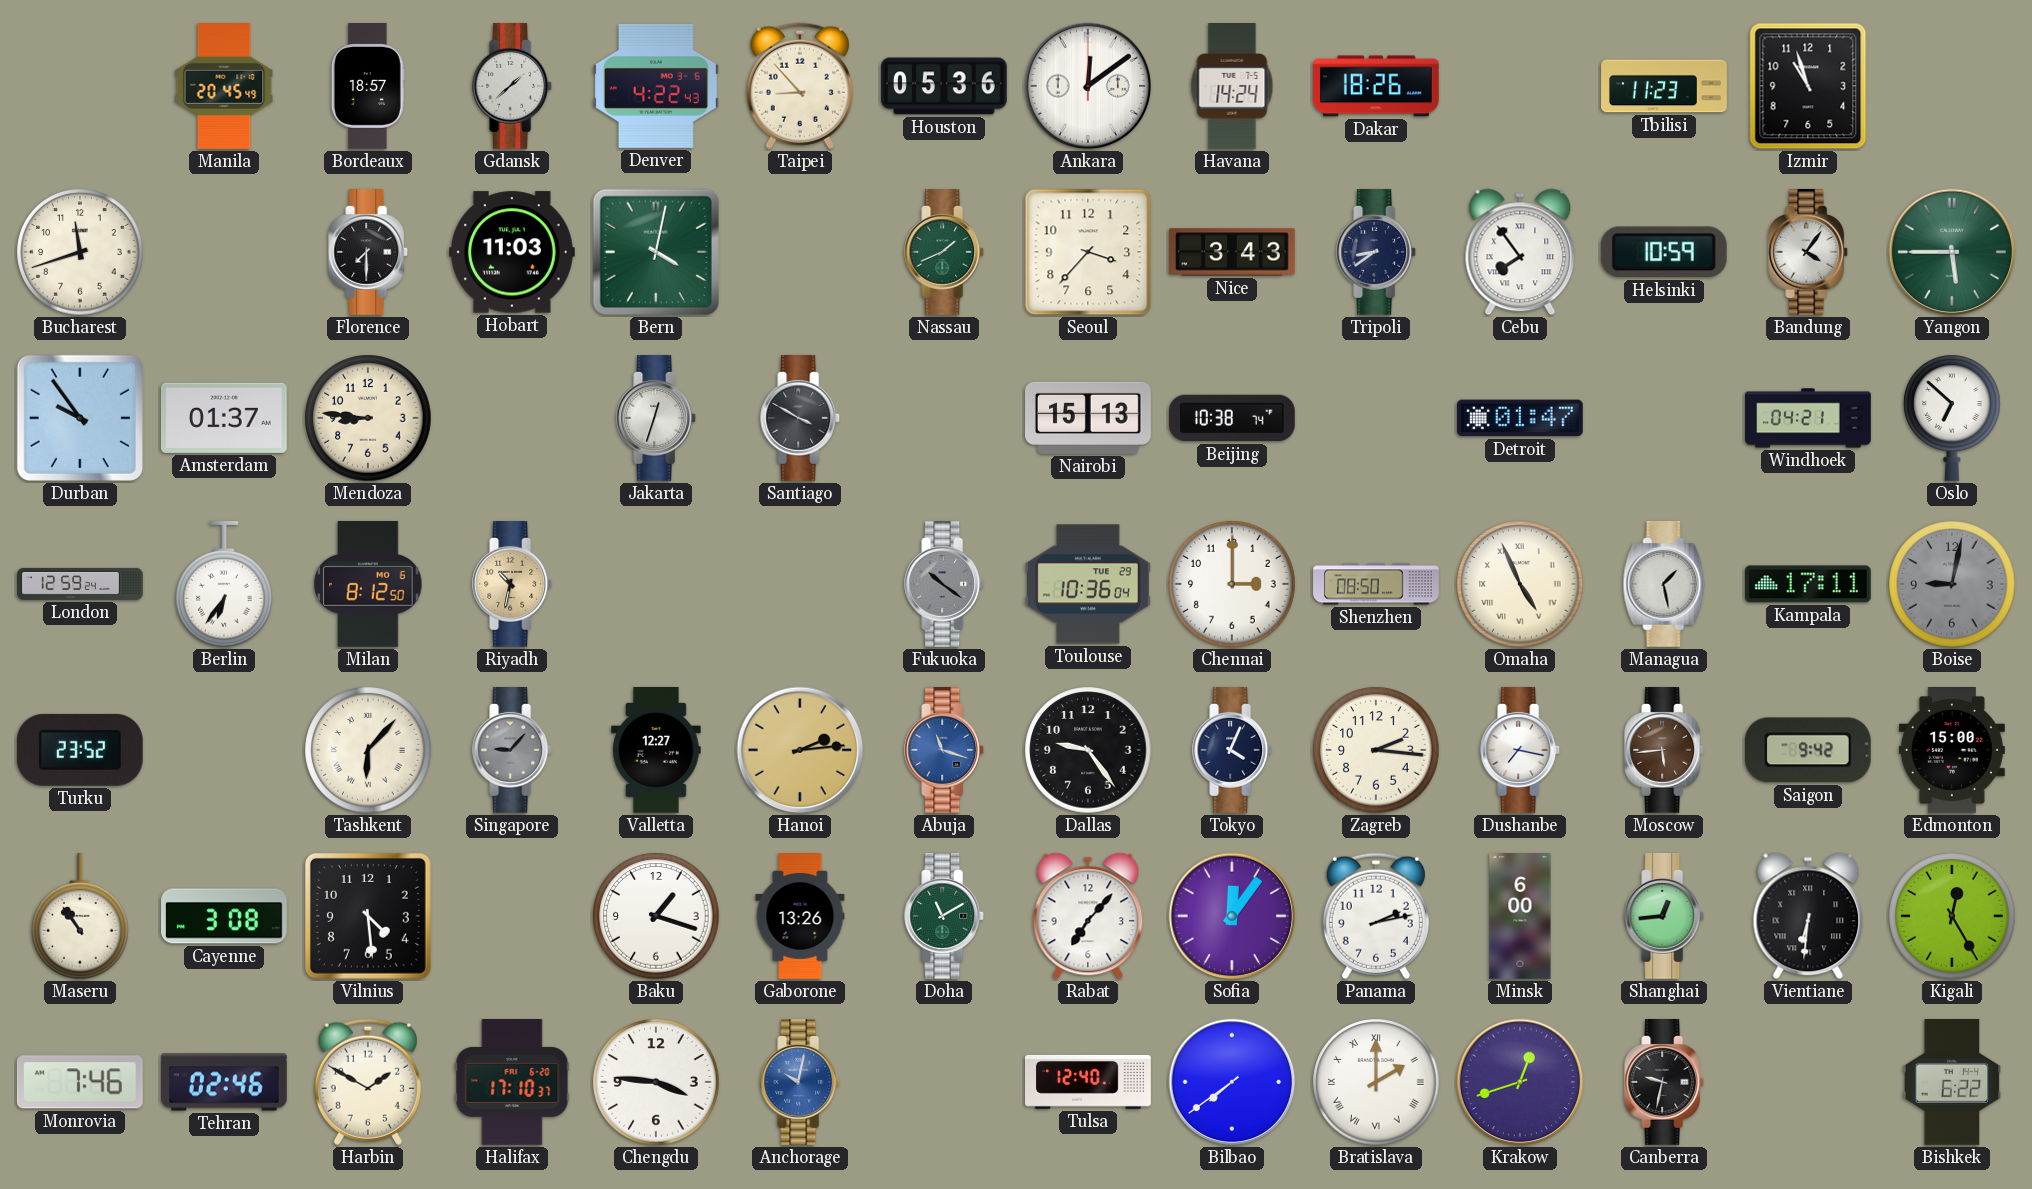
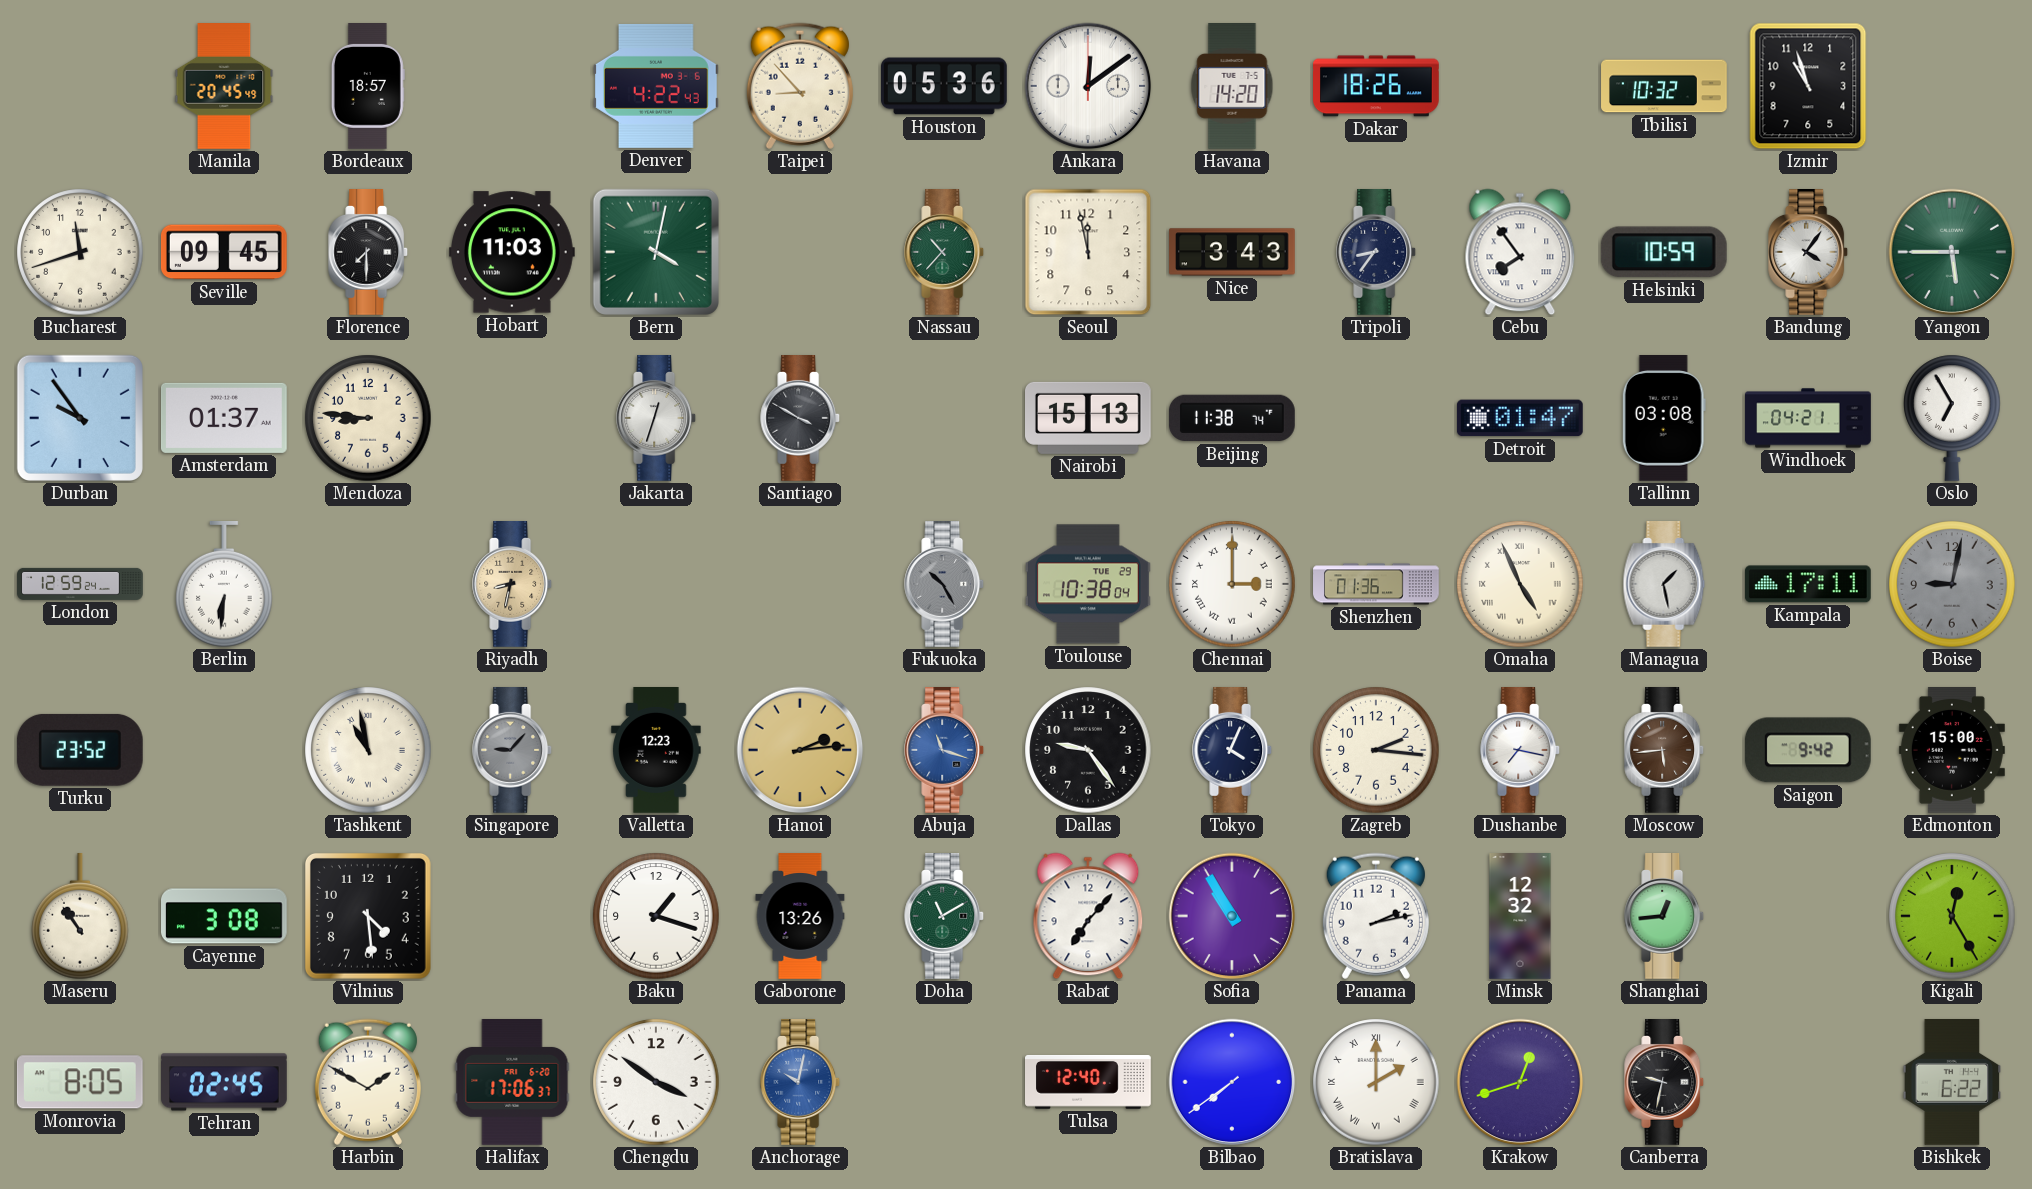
Gdansk: 1:38 -> none (513, 87)
Havana: 14:24 -> 14:20 (1232, 87)
Tbilisi: 11:23 -> 10:32 (1664, 86)
Seville: none -> 09:45 (224, 252)
Nassau: 1:41 -> 10:37 (945, 253)
Seoul: 3:37 -> 11:58 (1088, 252)
Tripoli: 8:39 -> 8:36 (1377, 253)
Beijing: 10:38 -> 11:38 (1233, 418)
Tallinn: none -> 03:08 (1664, 419)
Oslo: 6:52 -> 6:55 (1952, 418)
Berlin: 6:36 -> 6:31 (224, 585)
Milan: 8:12 -> none (368, 584)
Riyadh: 10:32 -> 8:32 (513, 585)
Fukuoka: 10:21 -> 10:25 (945, 585)
Toulouse: 10:36 -> 10:38 (1089, 584)
Chennai numerals: Arabic -> Roman (1232, 584)
Shenzhen: 08:50 -> 01:36 (1376, 584)
Tashkent: 6:07 -> 10:58 (368, 750)
Valletta: 12:27 -> 12:23 (656, 751)
Sofia: 12:06 -> 10:55 (1232, 916)
Minsk: 6:00 -> 12:32 (1520, 916)
Vientiane: 6:31 -> none (1808, 916)
Monrovia: 7:46 -> 8:05 (80, 1082)
Tehran: 02:46 -> 02:45 (225, 1082)
Halifax: 17:10 -> 17:06 (512, 1083)
Chengdu: 3:46 -> 3:51 (656, 1082)
